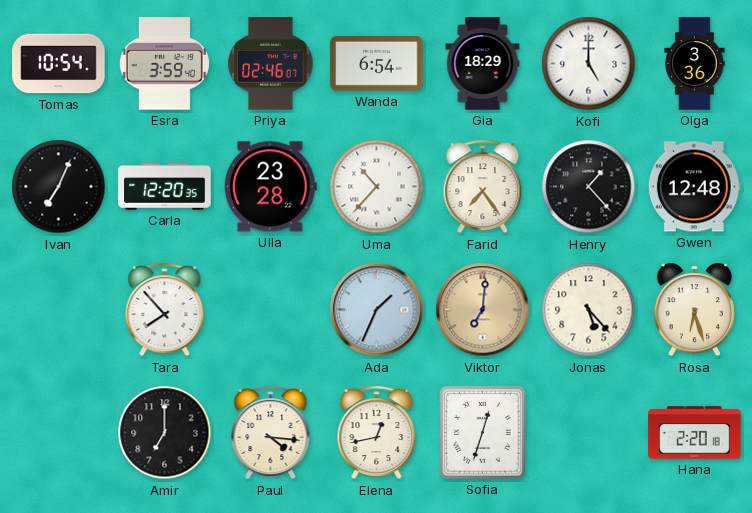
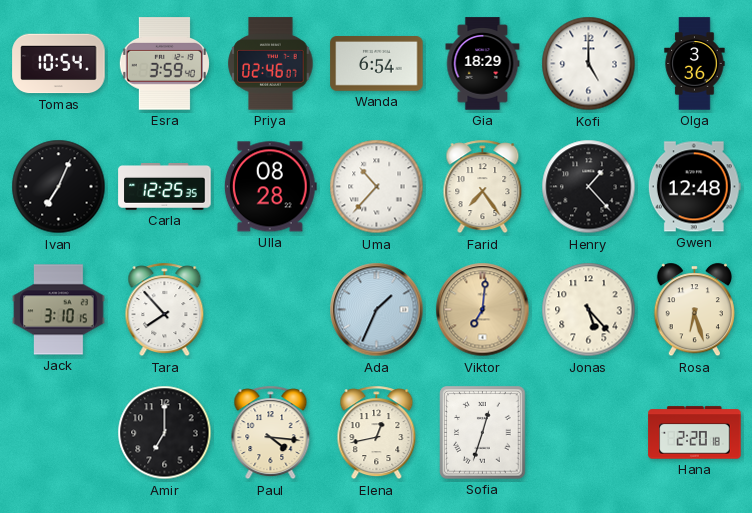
Carla: 12:20 -> 12:25 (165, 187)
Ulla: 23:28 -> 08:28 (270, 187)
Jack: none -> 3:10 (59, 310)
